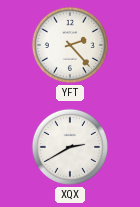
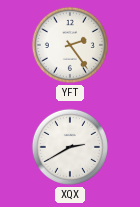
YFT: 2:23 -> 2:24 (70, 45)
